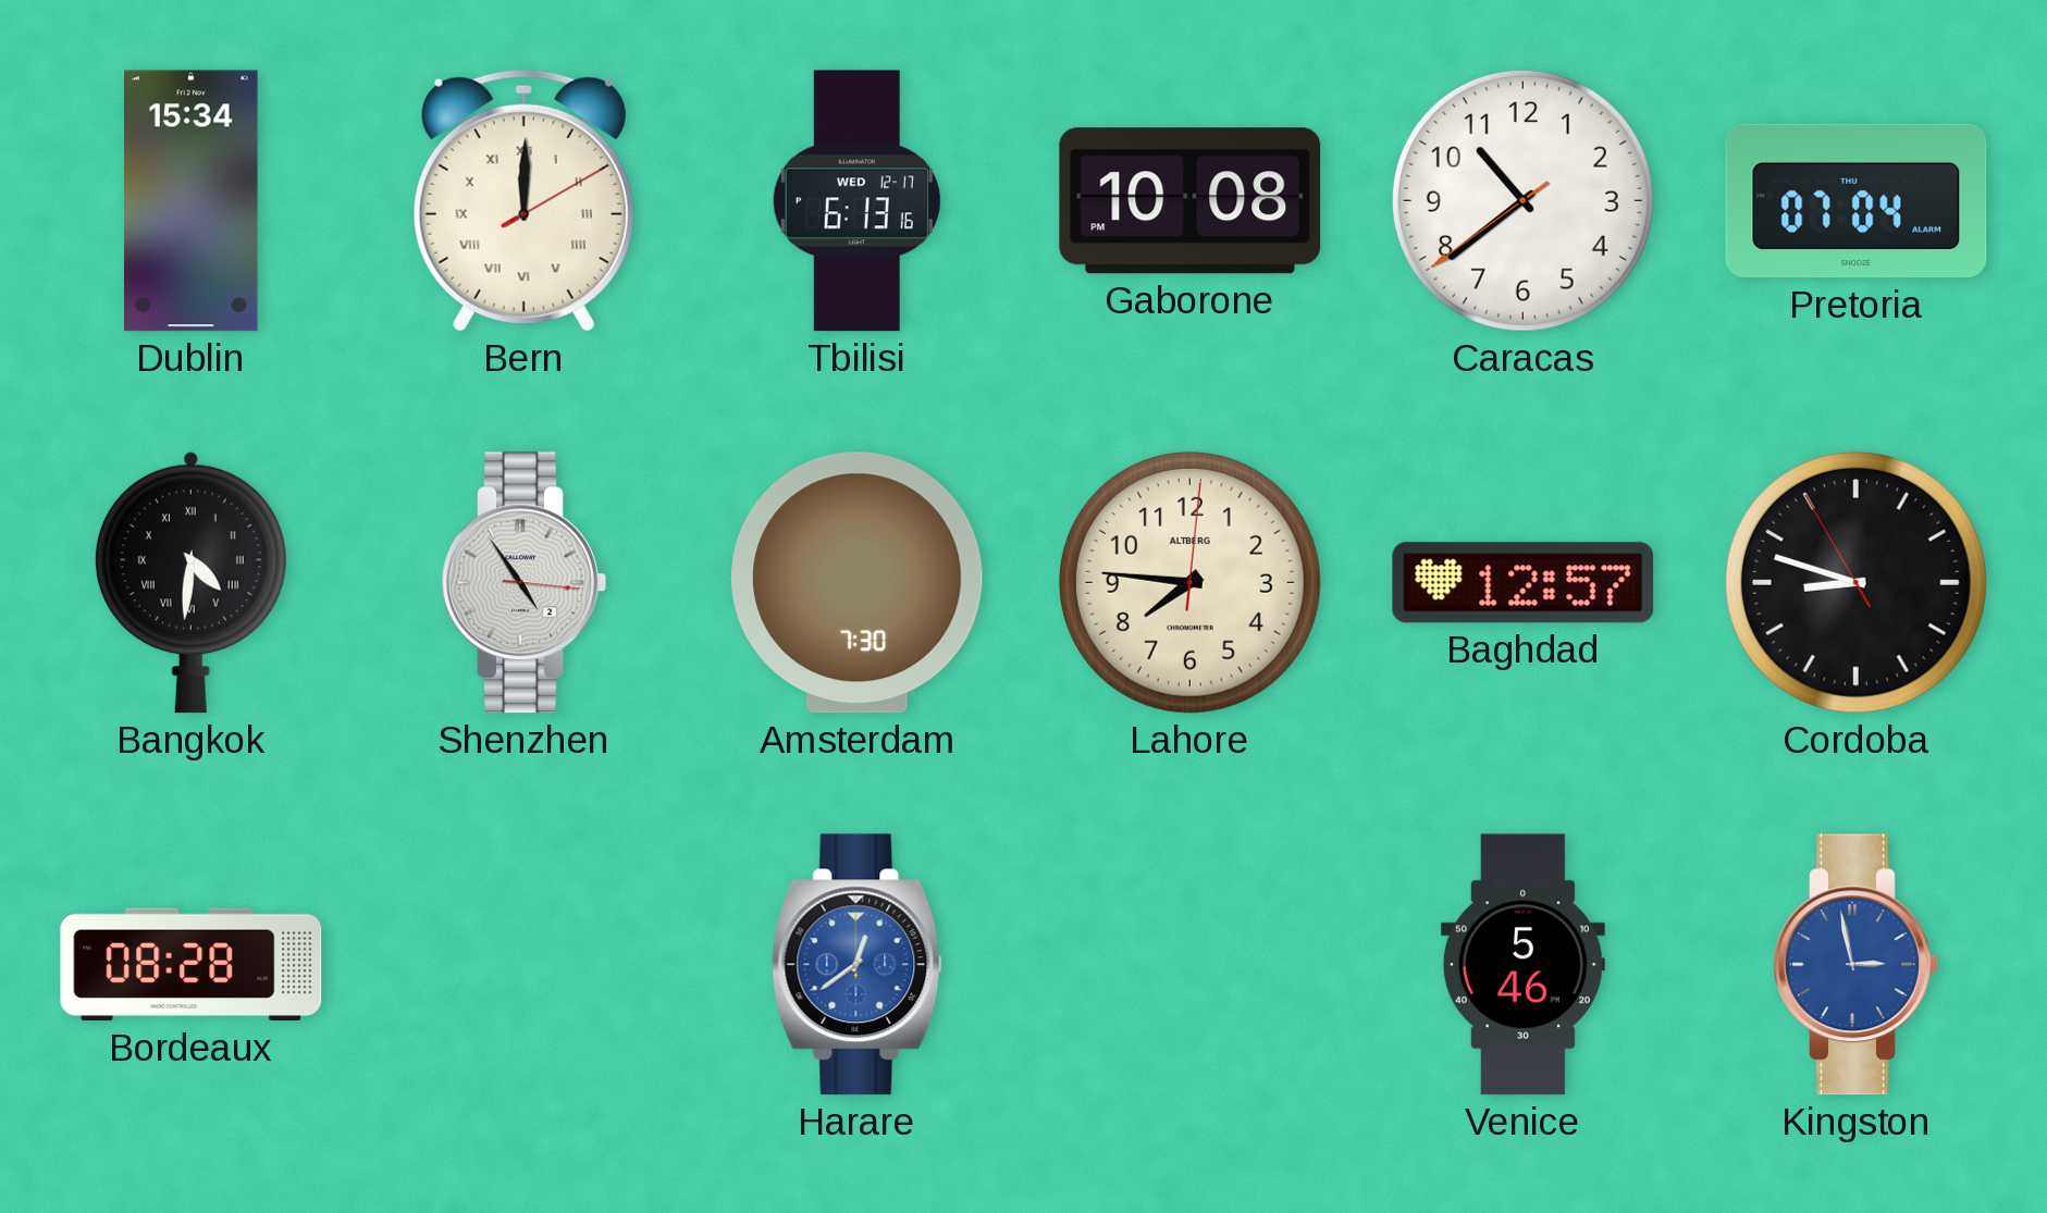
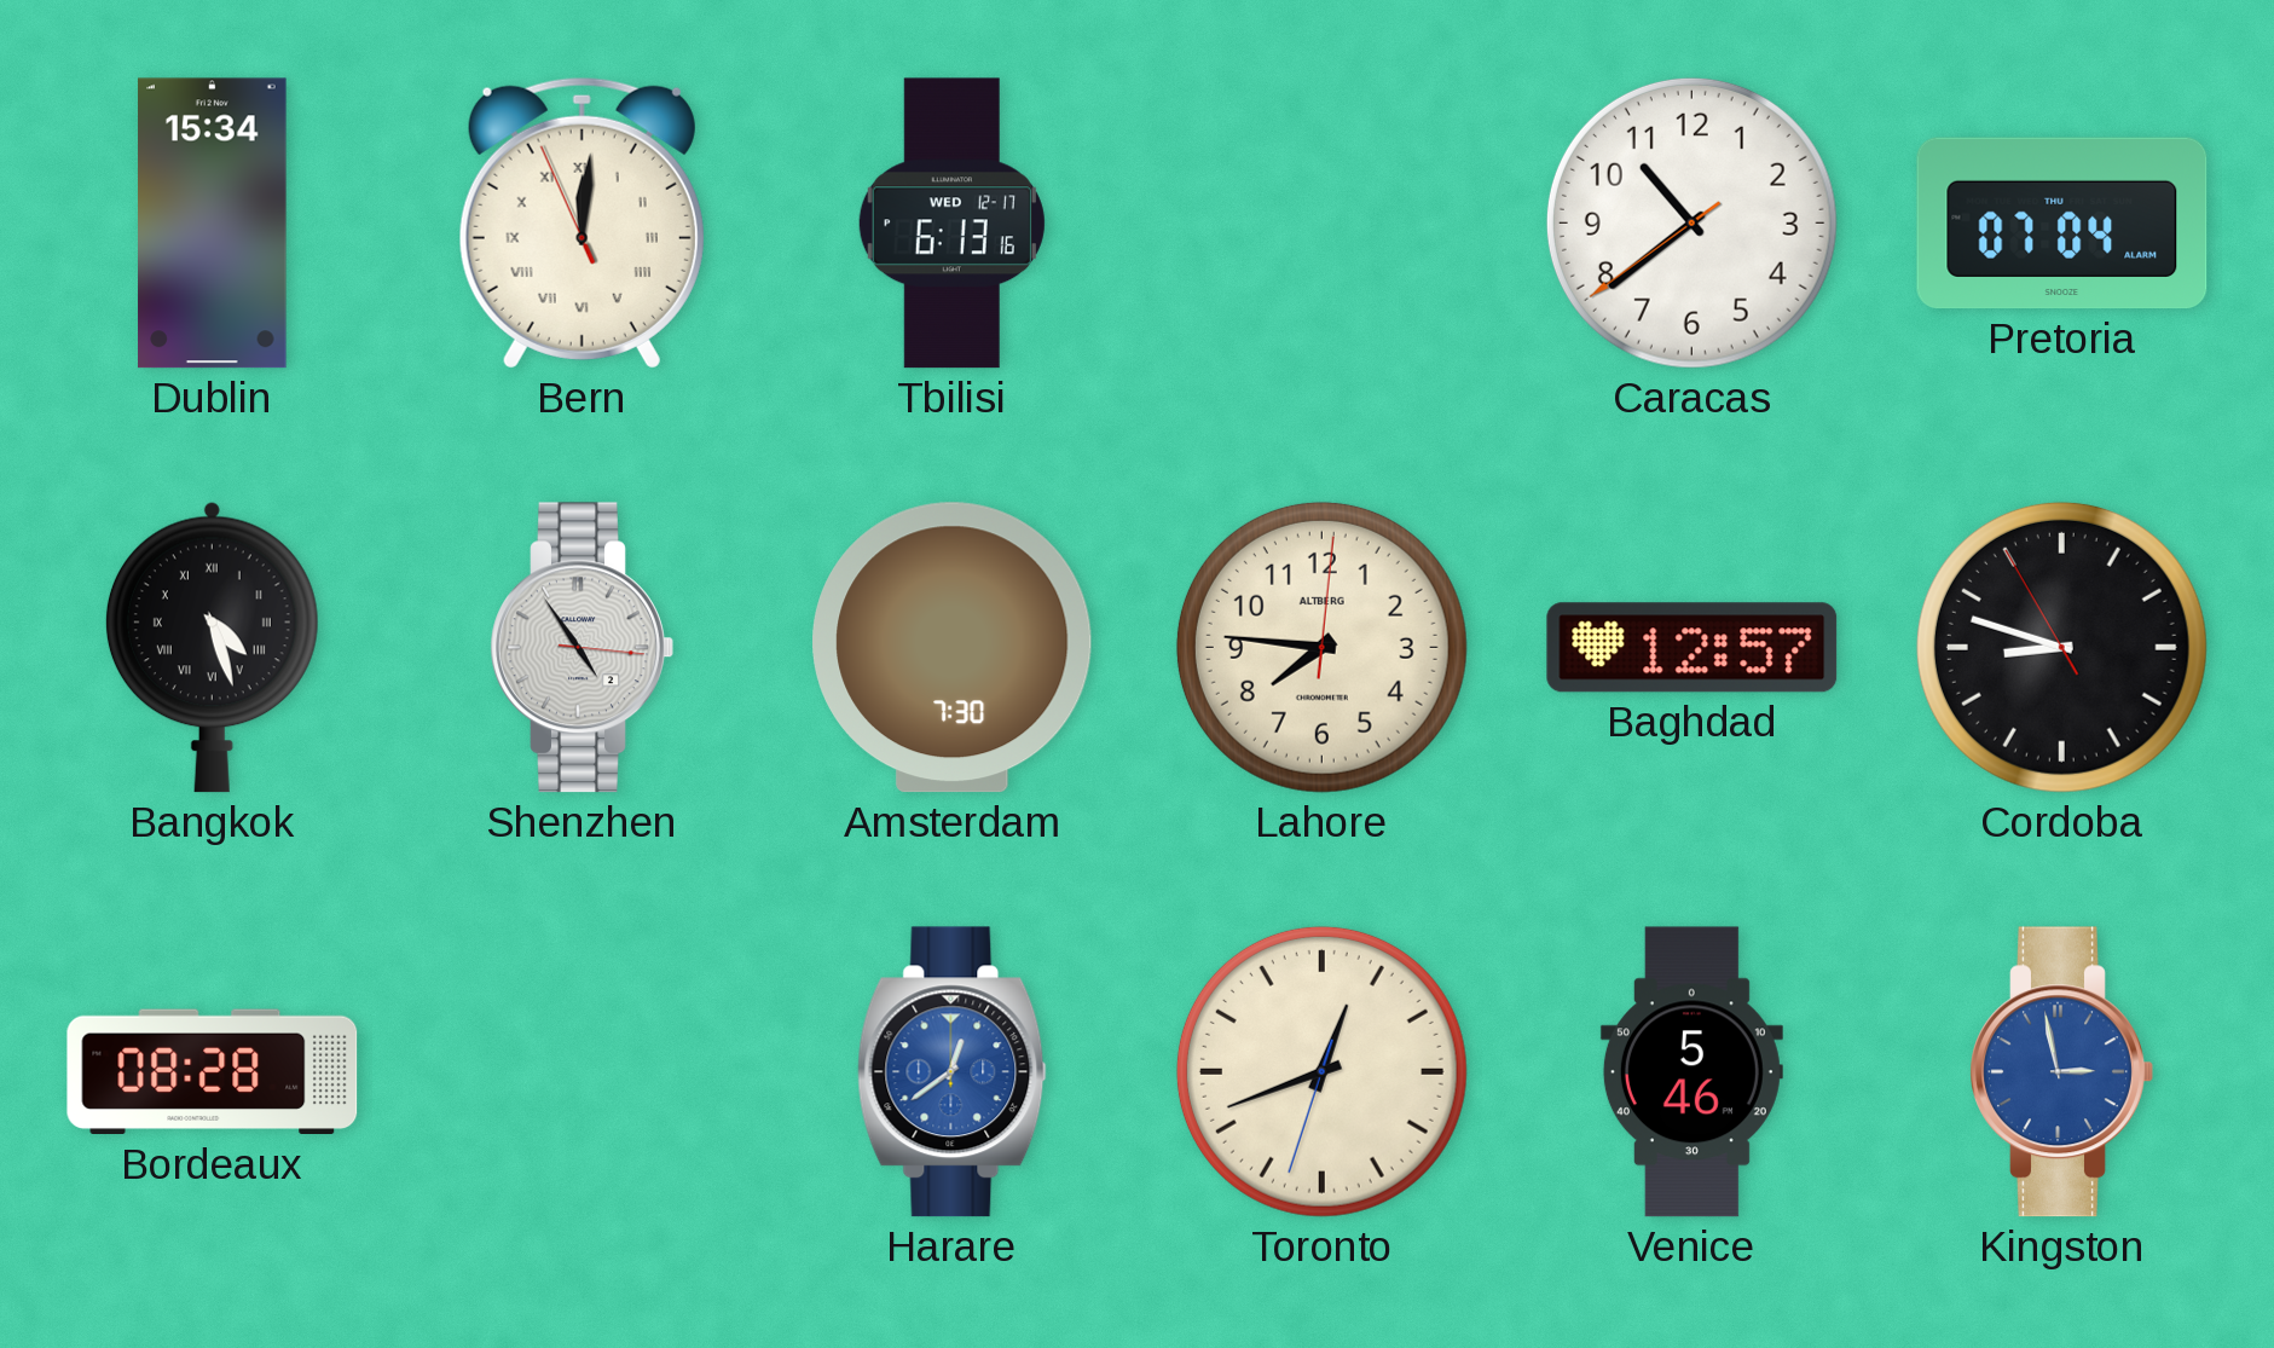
Bern: 12:00:10 -> 12:00:56 (581, 222)
Gaborone: 10:08 -> none (1191, 201)
Bangkok: 4:31 -> 4:27 (212, 647)
Toronto: none -> 12:41 (1321, 1071)
